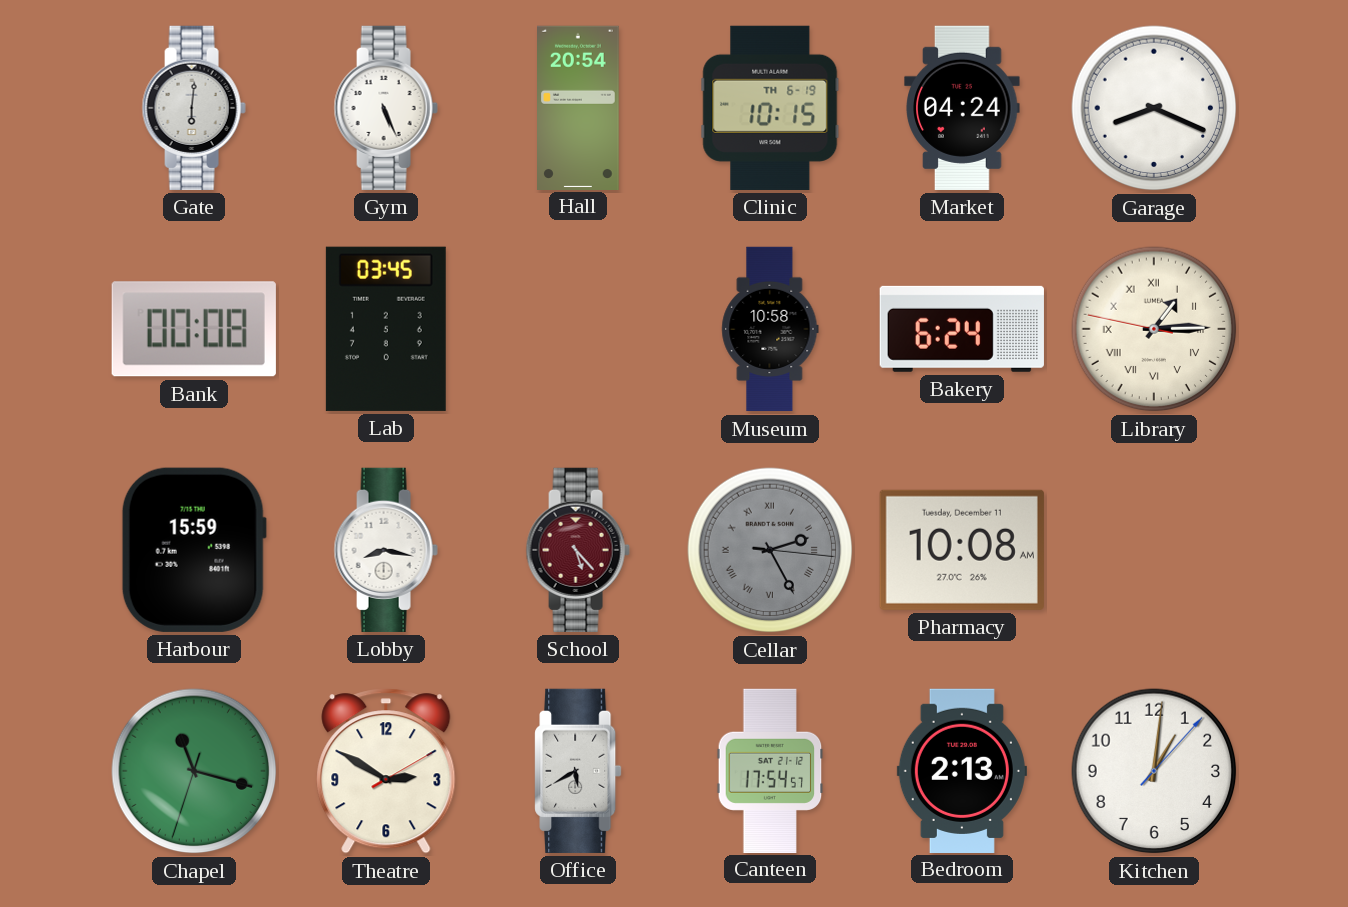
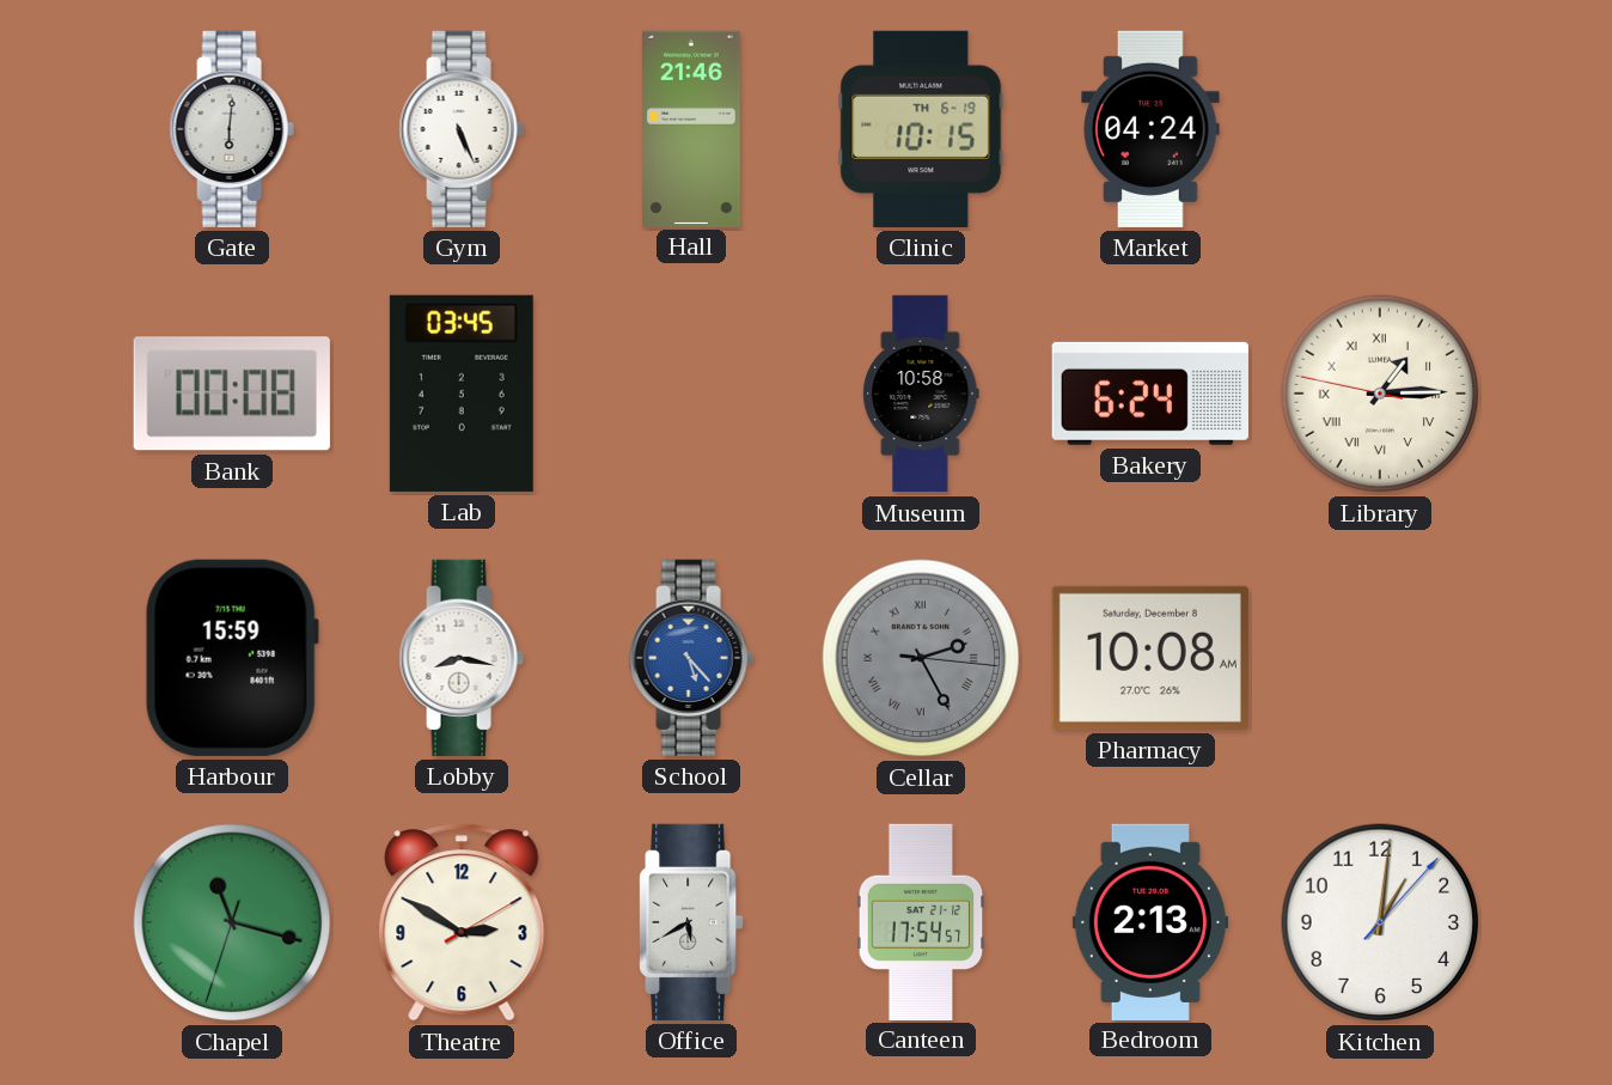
Hall: 20:54 -> 21:46 (692, 128)
Garage: 8:19 -> none (1154, 108)
School dial: burgundy -> blue (691, 658)
Pharmacy date: Tuesday, December 11 -> Saturday, December 8 (1150, 658)
